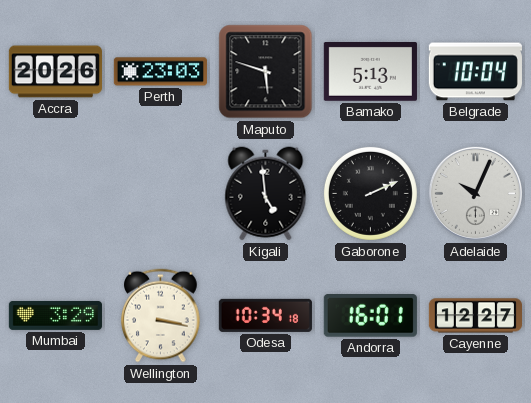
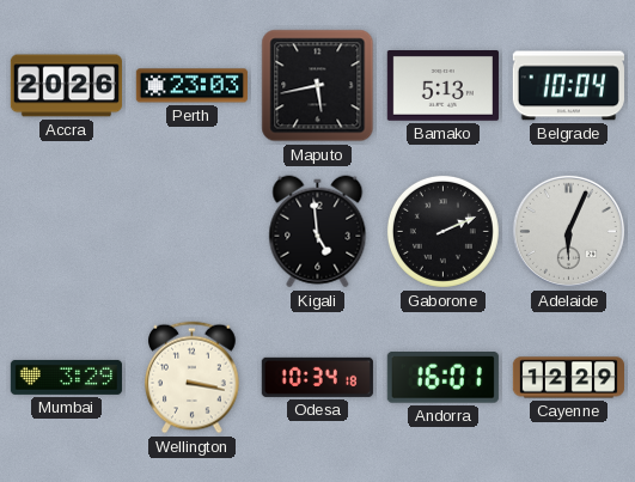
Maputo: 5:48 -> 5:43 (318, 86)
Adelaide: 10:04 -> 6:04 (568, 231)
Cayenne: 12:27 -> 12:29 (568, 378)
